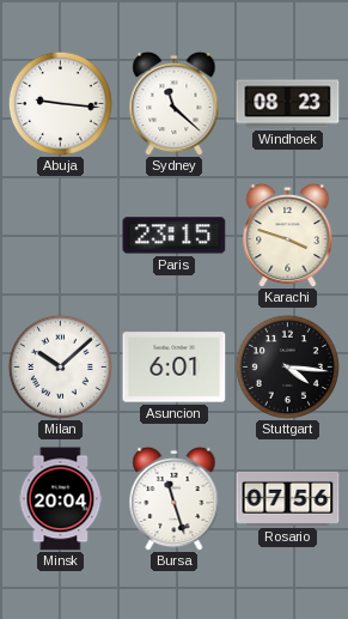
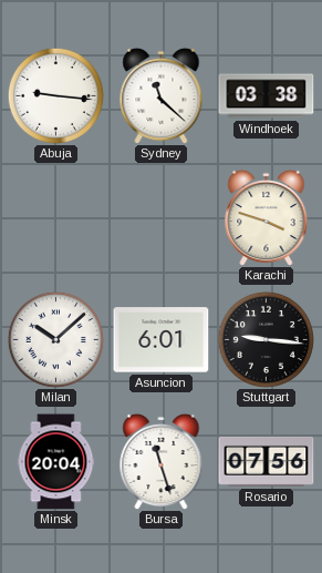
Windhoek: 08:23 -> 03:38 (267, 96)
Paris: 23:15 -> none (175, 236)
Stuttgart: 4:16 -> 9:16 (266, 339)
